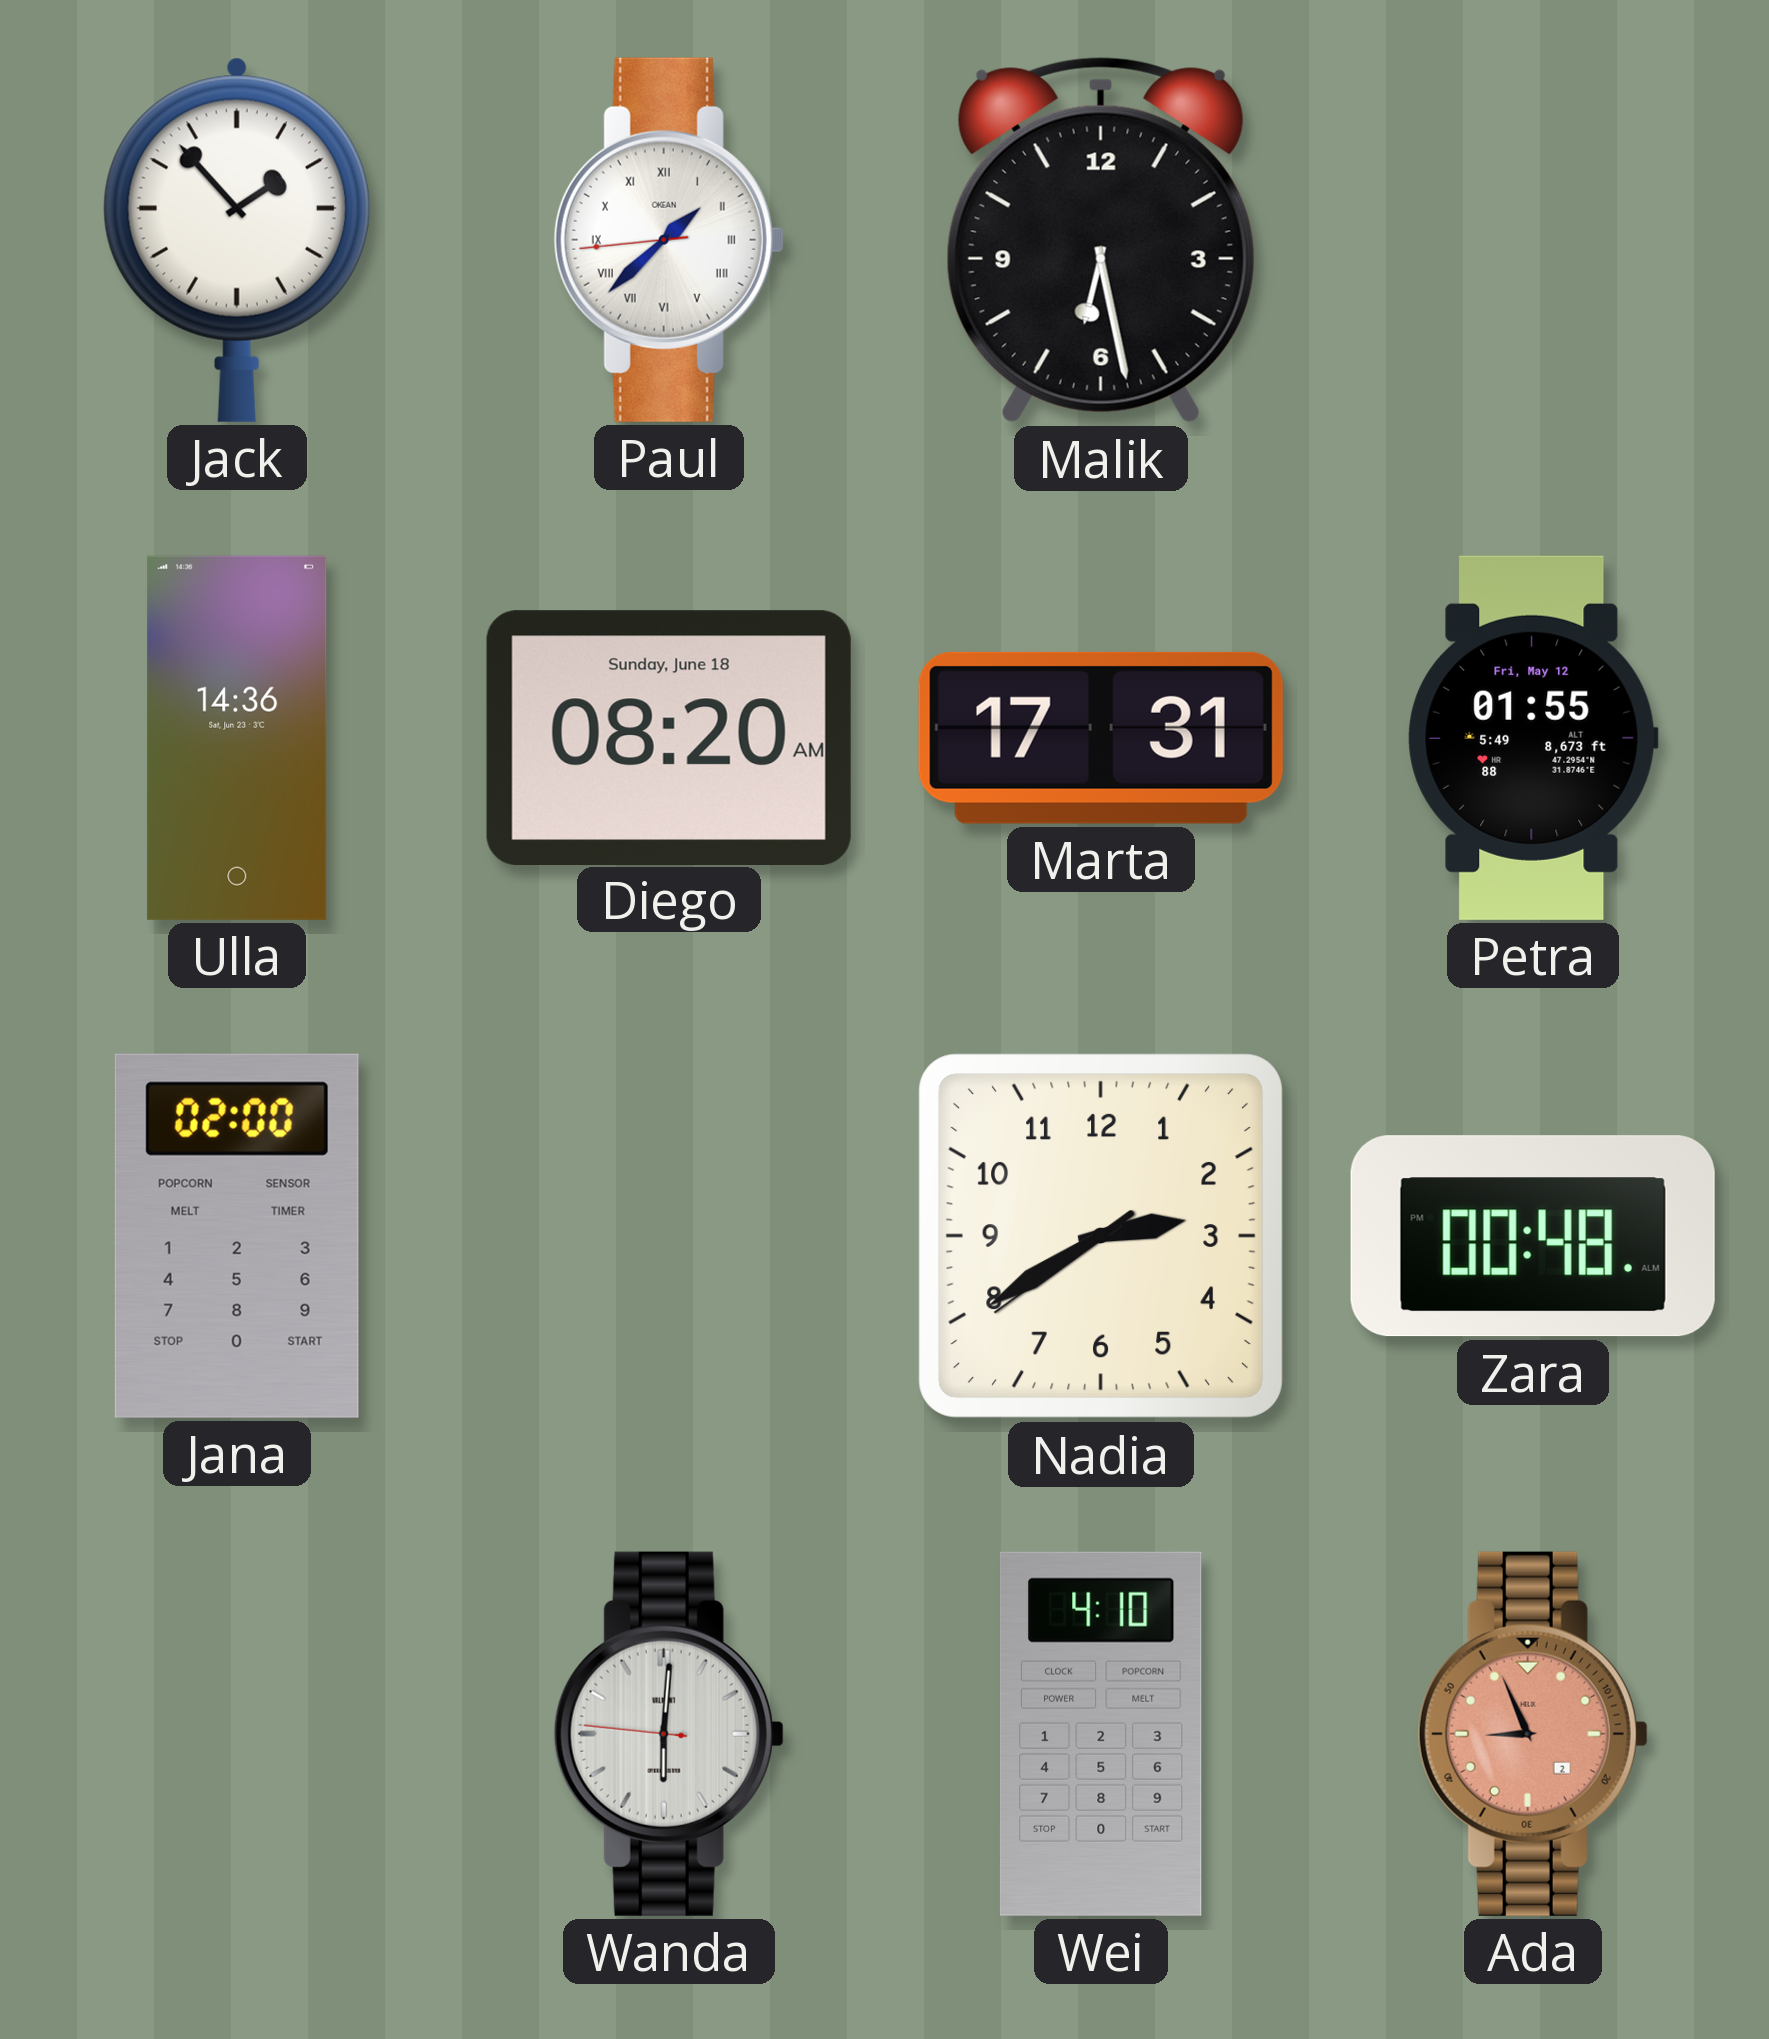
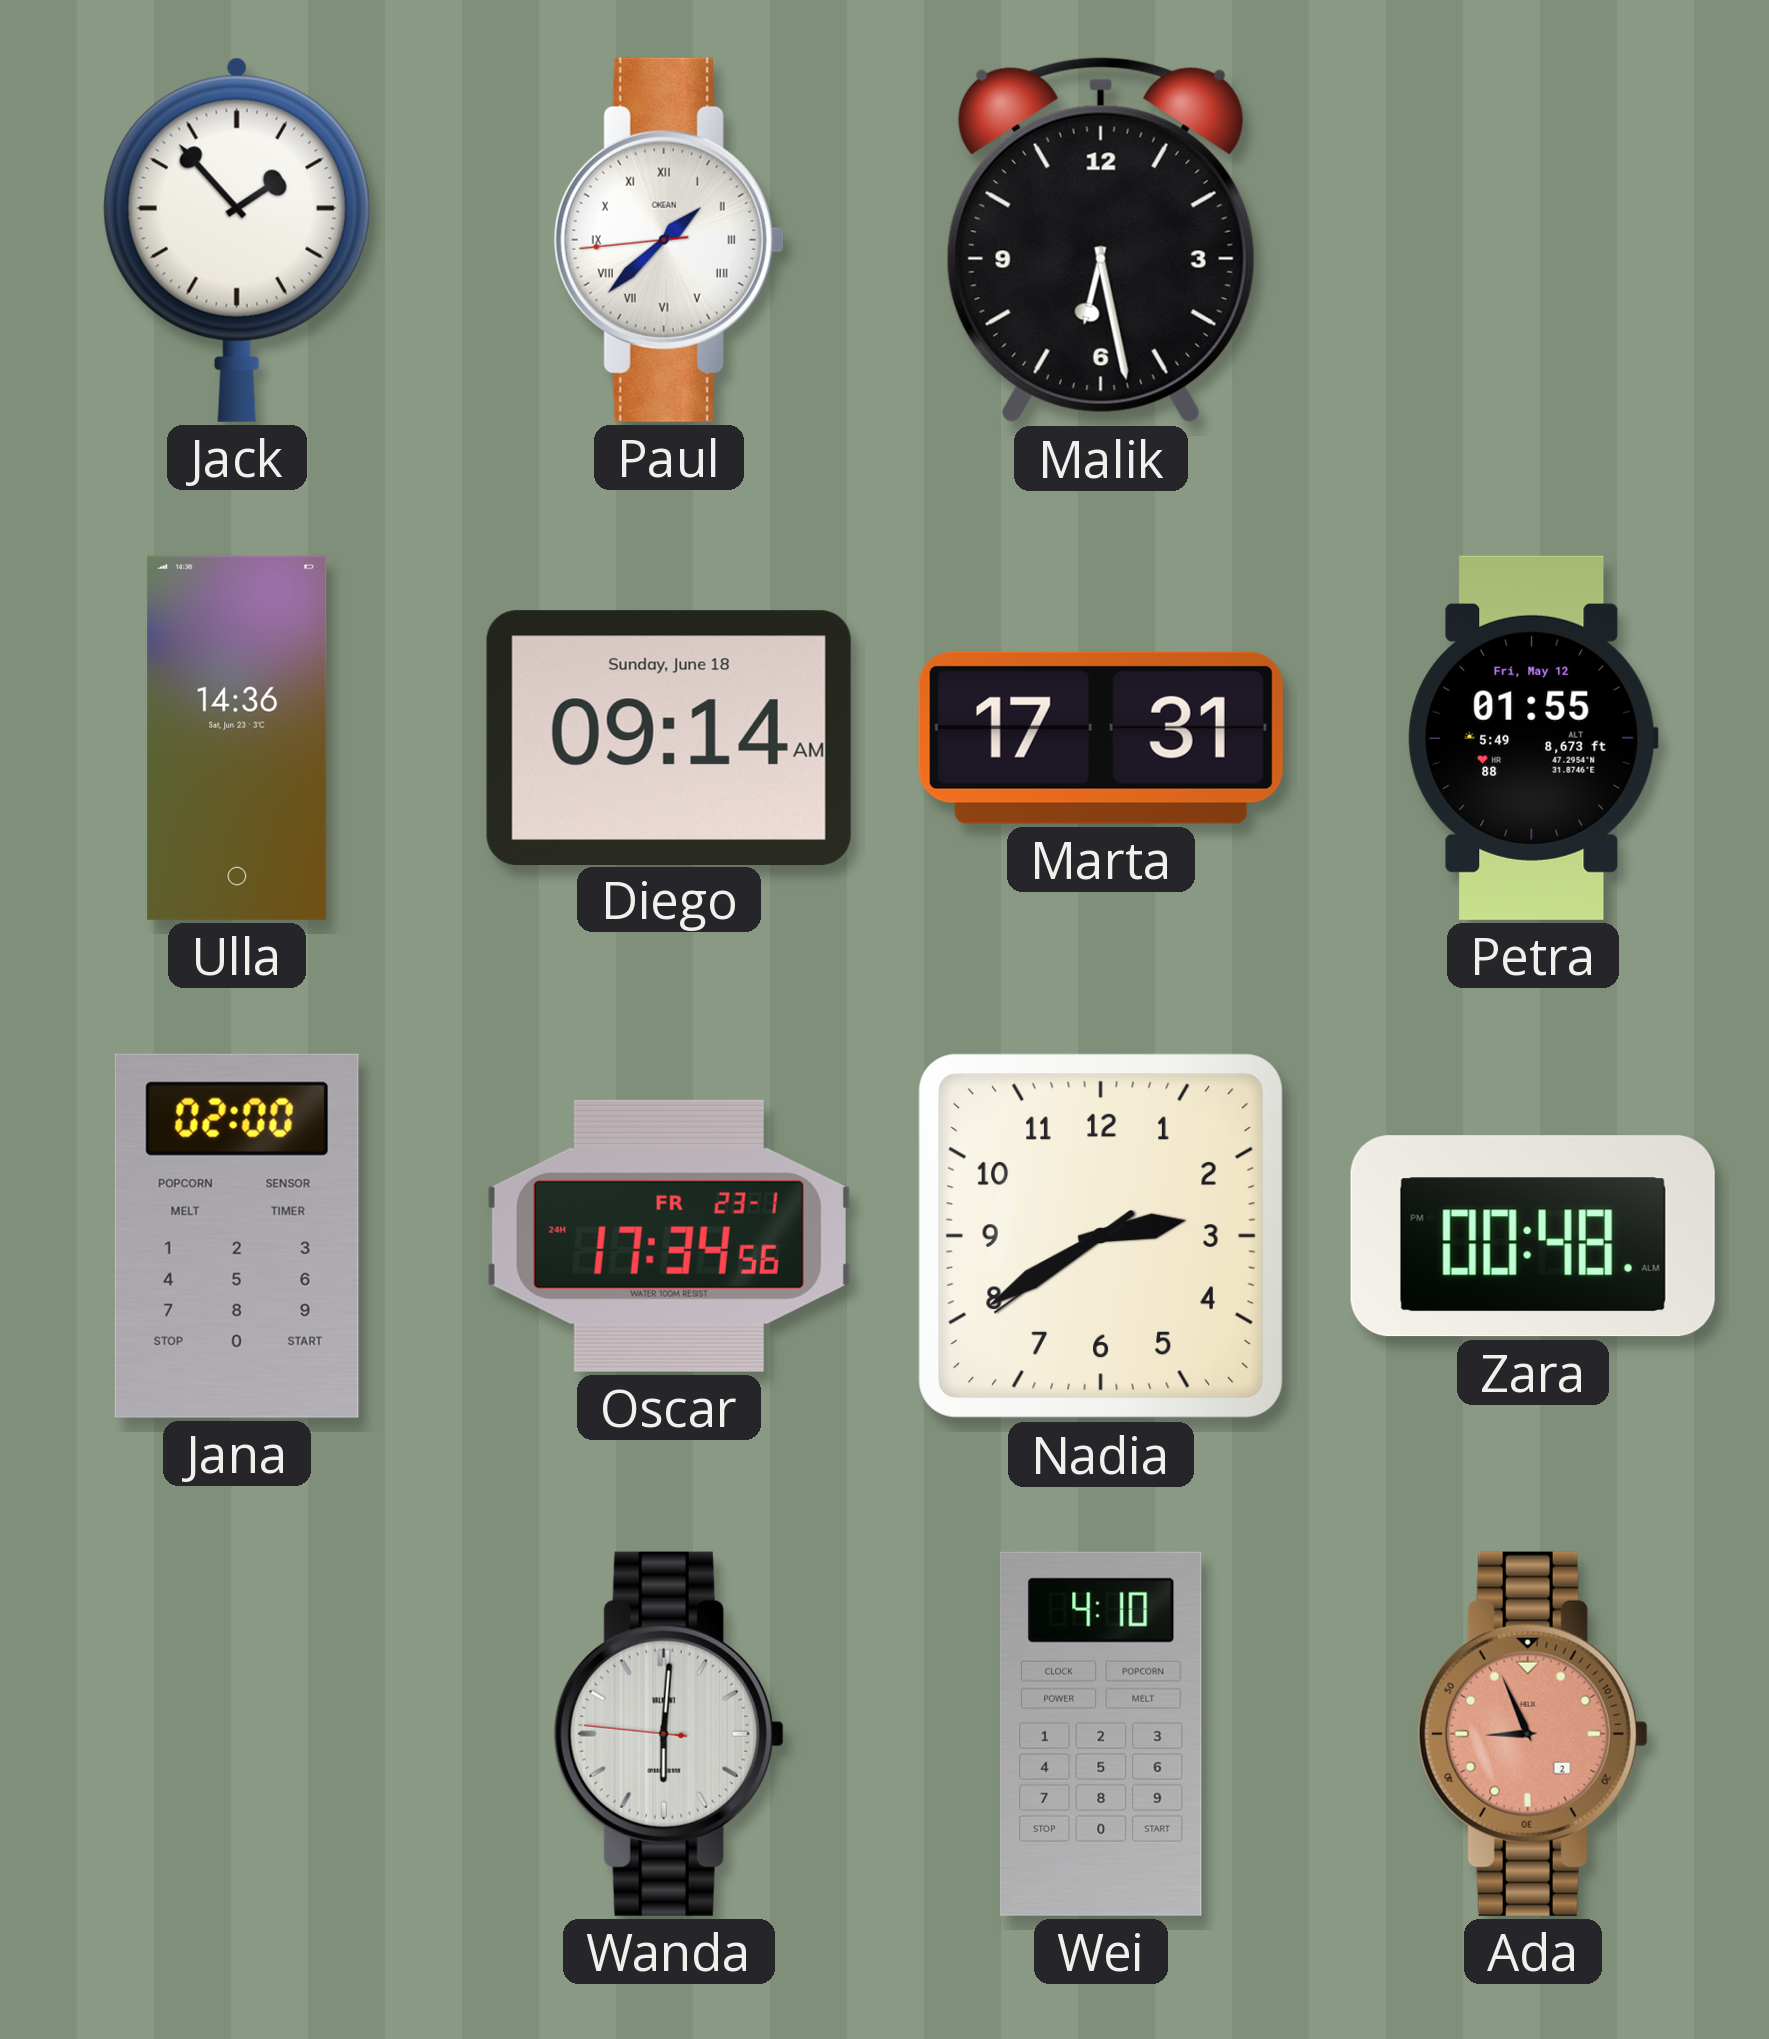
Diego: 08:20 -> 09:14 (669, 737)
Oscar: none -> 17:34 (669, 1236)
